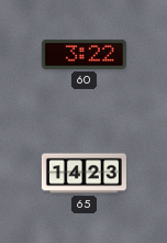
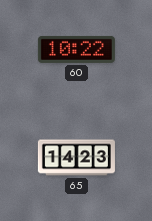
60: 3:22 -> 10:22 (76, 49)
